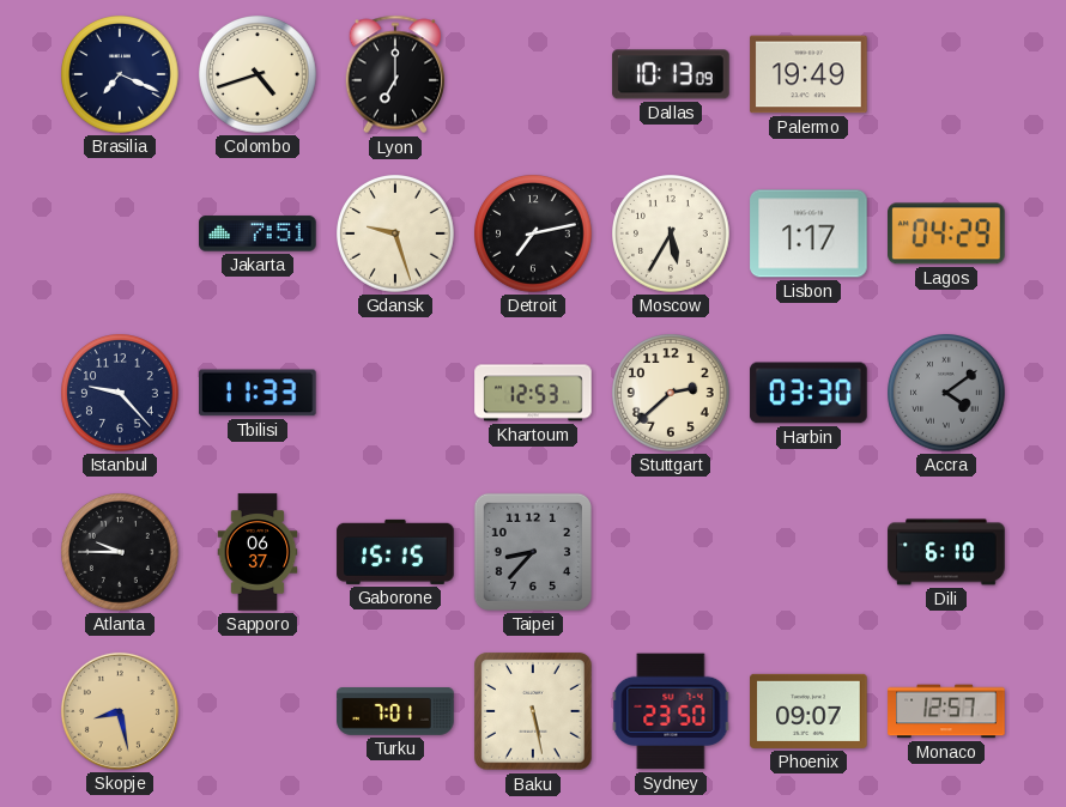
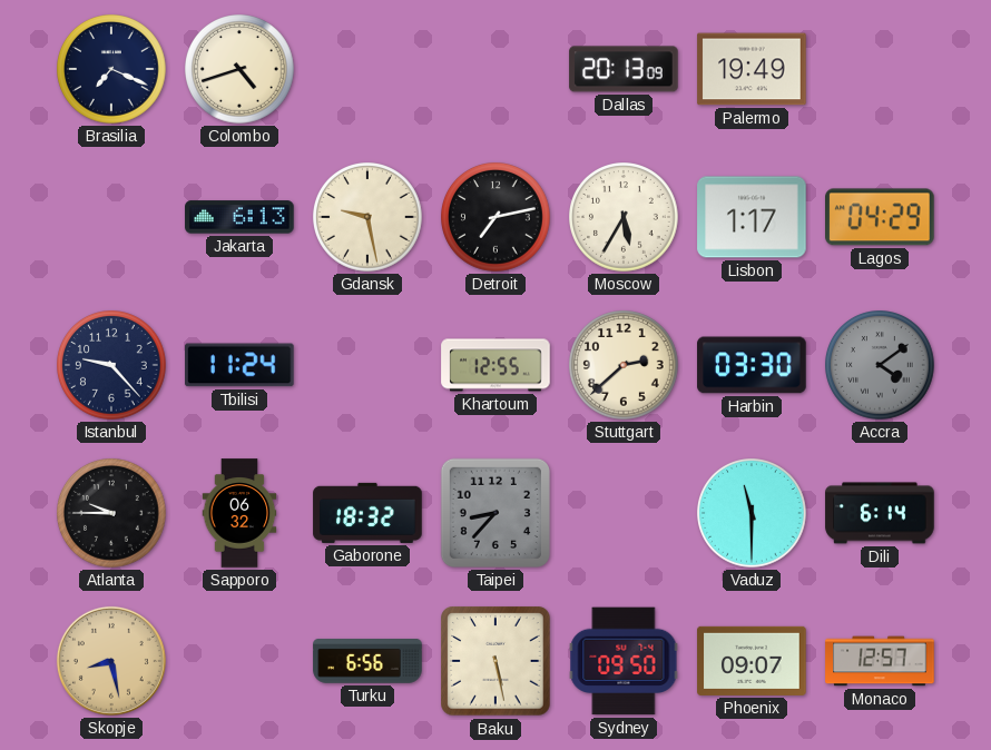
Lyon: 7:00 -> none (394, 74)
Dallas: 10:13 -> 20:13 (624, 69)
Jakarta: 7:51 -> 6:13 (239, 217)
Gdansk: 9:27 -> 9:28 (367, 217)
Tbilisi: 11:33 -> 11:24 (241, 365)
Khartoum: 12:53 -> 12:55 (495, 365)
Sapporo: 06:37 -> 06:32 (239, 513)
Gaborone: 15:15 -> 18:32 (367, 513)
Vaduz: none -> 11:30 (752, 513)
Dili: 6:10 -> 6:14 (880, 513)
Turku: 7:01 -> 6:56 (367, 661)
Sydney: 23:50 -> 09:50 (624, 661)
